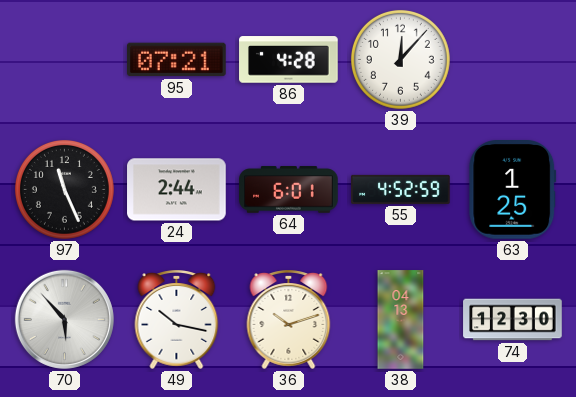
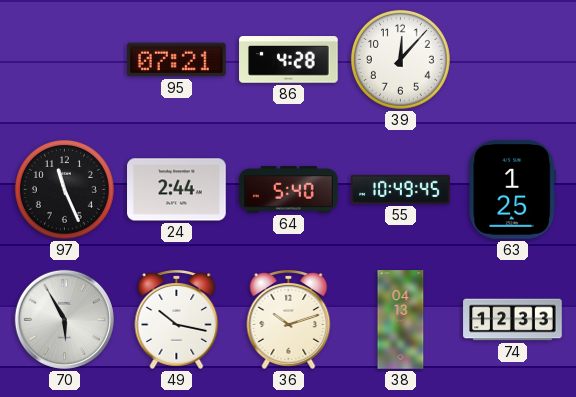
64: 6:01 -> 5:40 (289, 190)
55: 4:52 -> 10:49 (401, 189)
70: 5:53 -> 5:55 (64, 319)
74: 12:30 -> 12:33 (513, 320)
